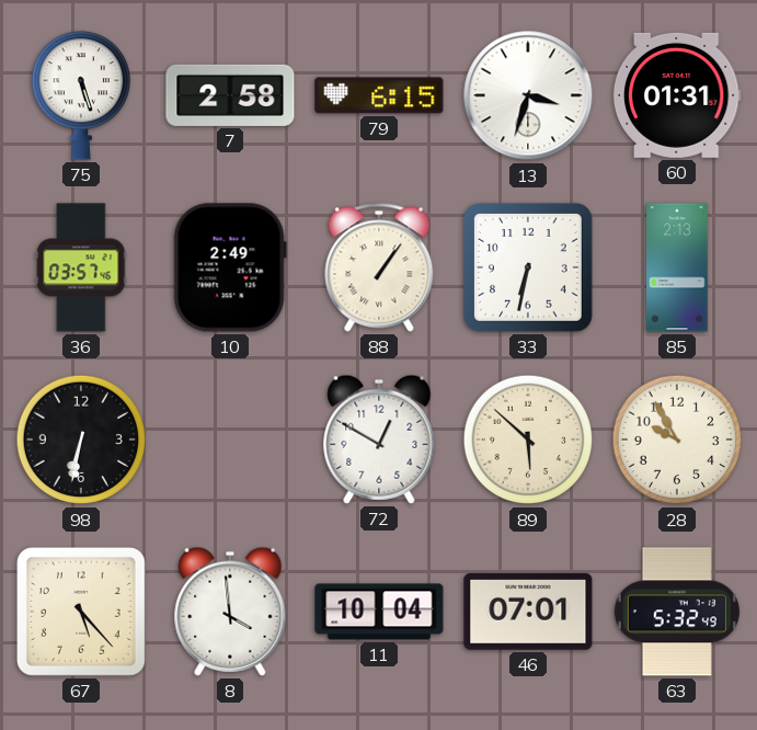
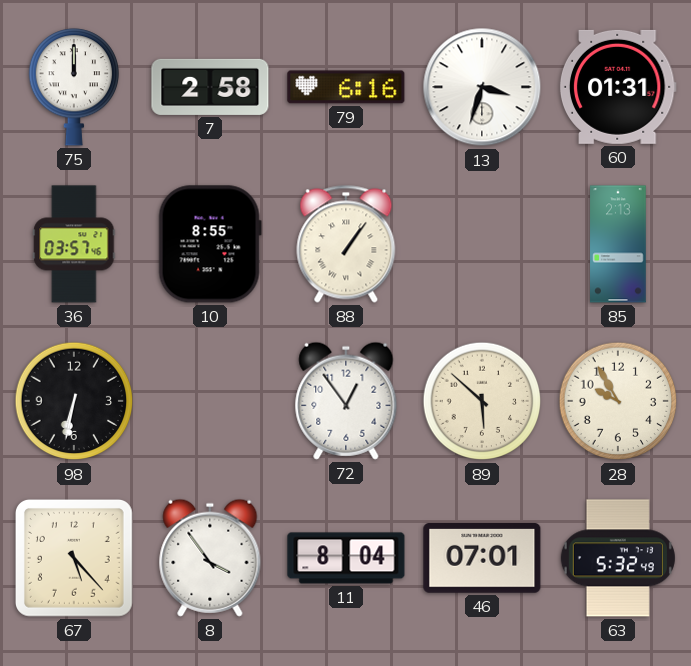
75: 5:27 -> 12:00 (73, 87)
79: 6:15 -> 6:16 (346, 87)
10: 2:49 -> 8:55 (210, 244)
33: 6:32 -> none (528, 267)
72: 12:50 -> 12:54 (346, 401)
8: 3:59 -> 3:54 (210, 558)
11: 10:04 -> 8:04 (346, 558)
